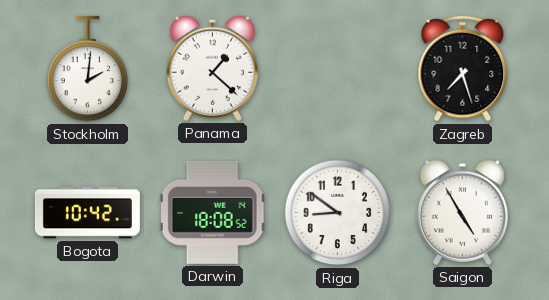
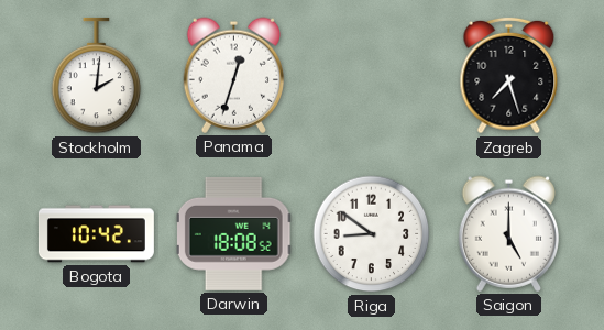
Panama: 1:22 -> 12:33 (233, 75)
Saigon: 4:55 -> 5:00 (508, 233)
